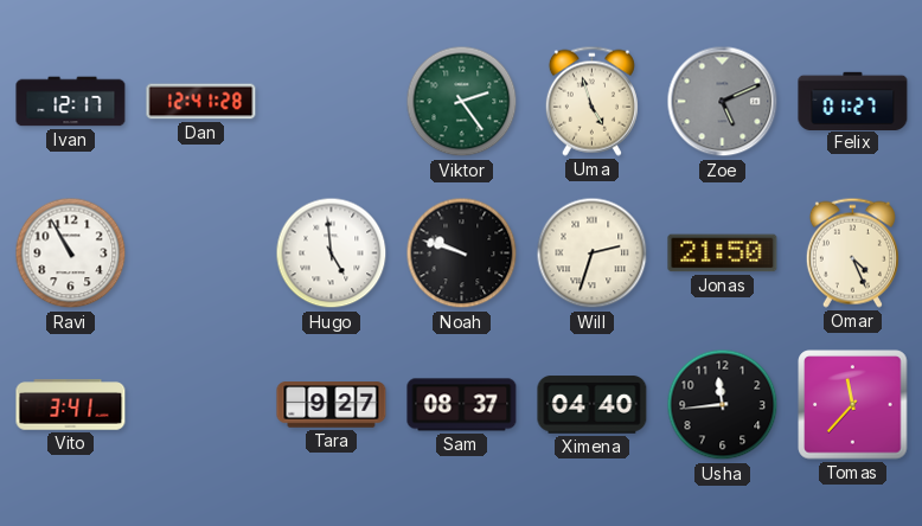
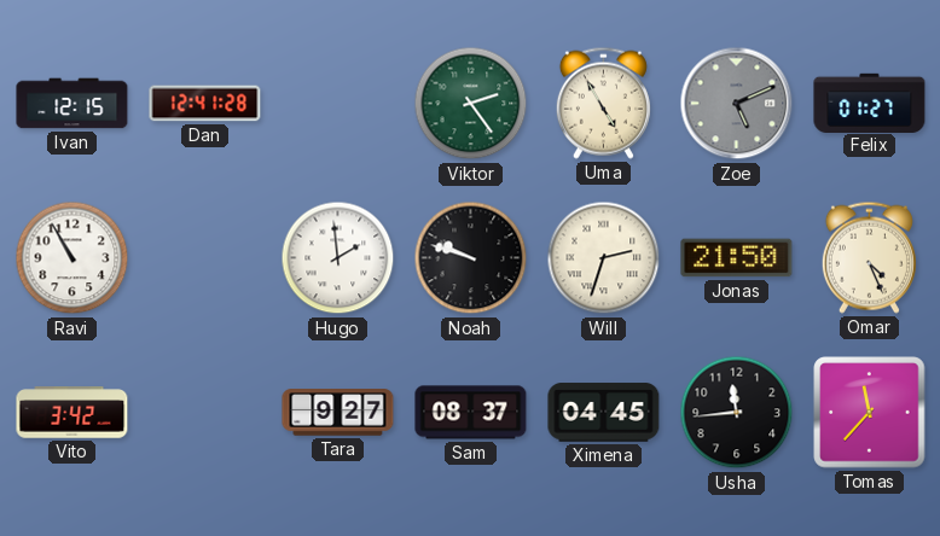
Ivan: 12:17 -> 12:15 (72, 104)
Uma: 4:57 -> 4:55 (603, 103)
Hugo: 4:59 -> 1:59 (338, 258)
Vito: 3:41 -> 3:42 (72, 413)
Ximena: 04:40 -> 04:45 (604, 413)
